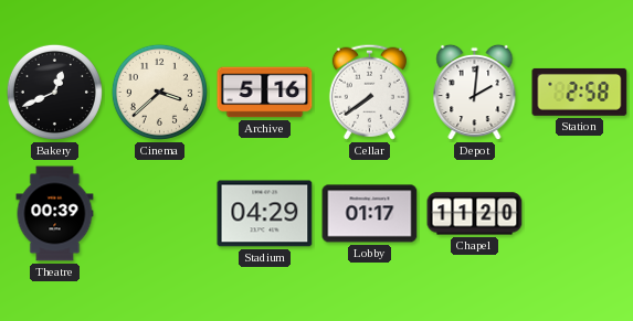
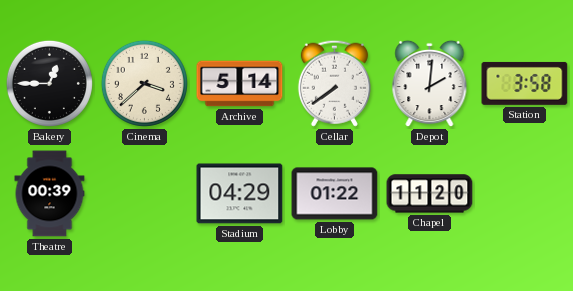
Bakery: 12:41 -> 12:45 (49, 83)
Archive: 5:16 -> 5:14 (240, 84)
Station: 2:58 -> 3:58 (525, 83)
Lobby: 01:17 -> 01:22 (335, 194)
